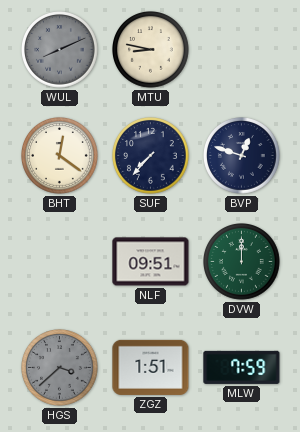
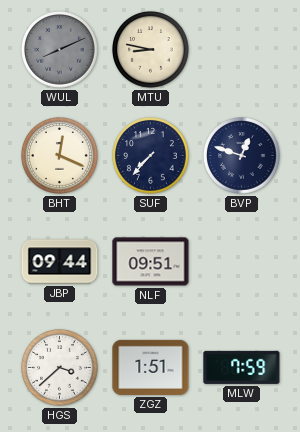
BHT: 12:21 -> 12:19 (60, 156)
JBP: none -> 09:44 (60, 262)
DVW: 12:00 -> none (242, 262)
HGS dial: grey -> white (60, 368)
